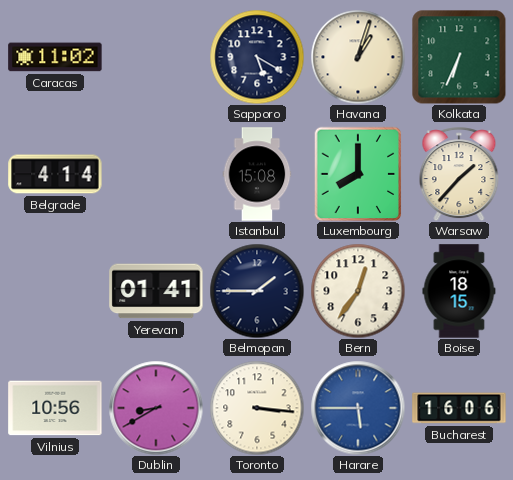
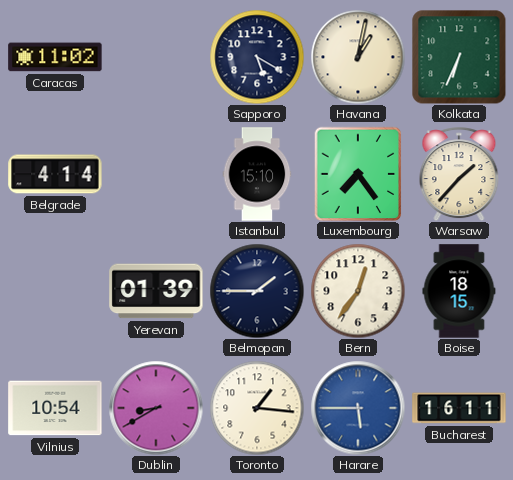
Havana: 1:03 -> 1:02 (358, 57)
Istanbul: 15:08 -> 15:10 (257, 174)
Luxembourg: 8:00 -> 7:24 (358, 174)
Yerevan: 01:41 -> 01:39 (156, 291)
Vilnius: 10:56 -> 10:54 (55, 408)
Toronto: 3:16 -> 1:16 (257, 408)
Bucharest: 16:06 -> 16:11 (459, 408)
